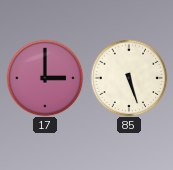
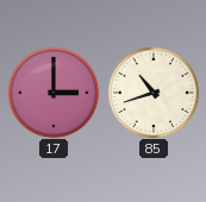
85: 5:27 -> 10:42 (154, 93)
